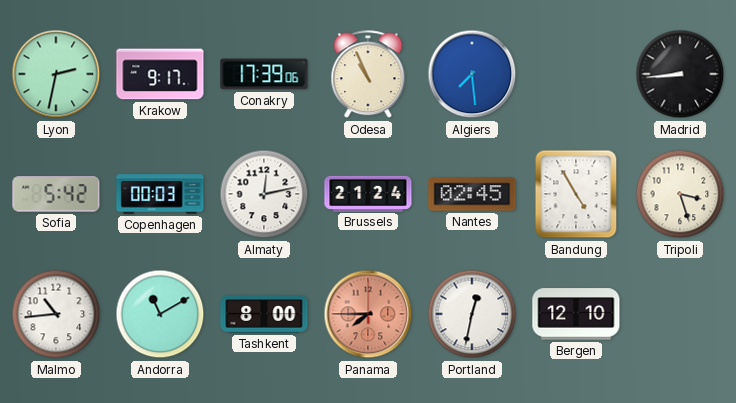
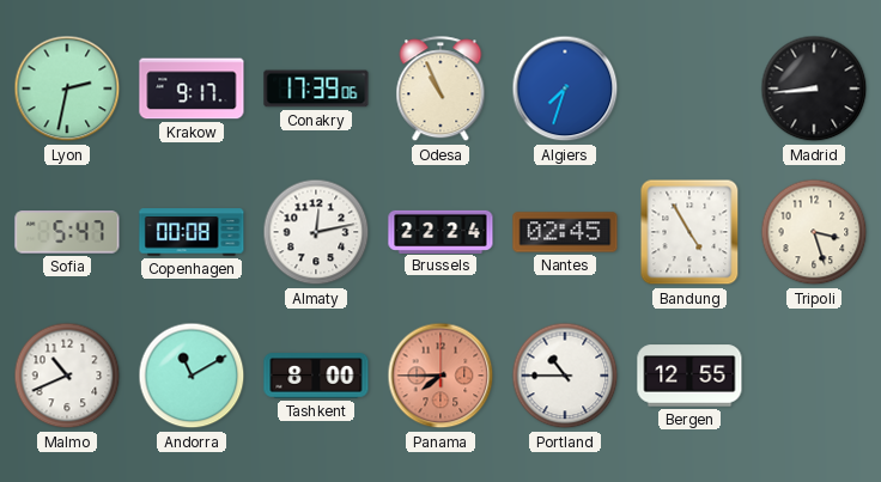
Algiers: 7:29 -> 7:33 (565, 89)
Sofia: 5:42 -> 5:47 (67, 232)
Copenhagen: 00:03 -> 00:08 (192, 232)
Brussels: 21:24 -> 22:24 (440, 231)
Malmo: 10:44 -> 10:41 (67, 376)
Portland: 12:32 -> 10:45 (565, 376)
Bergen: 12:10 -> 12:55 (689, 376)
